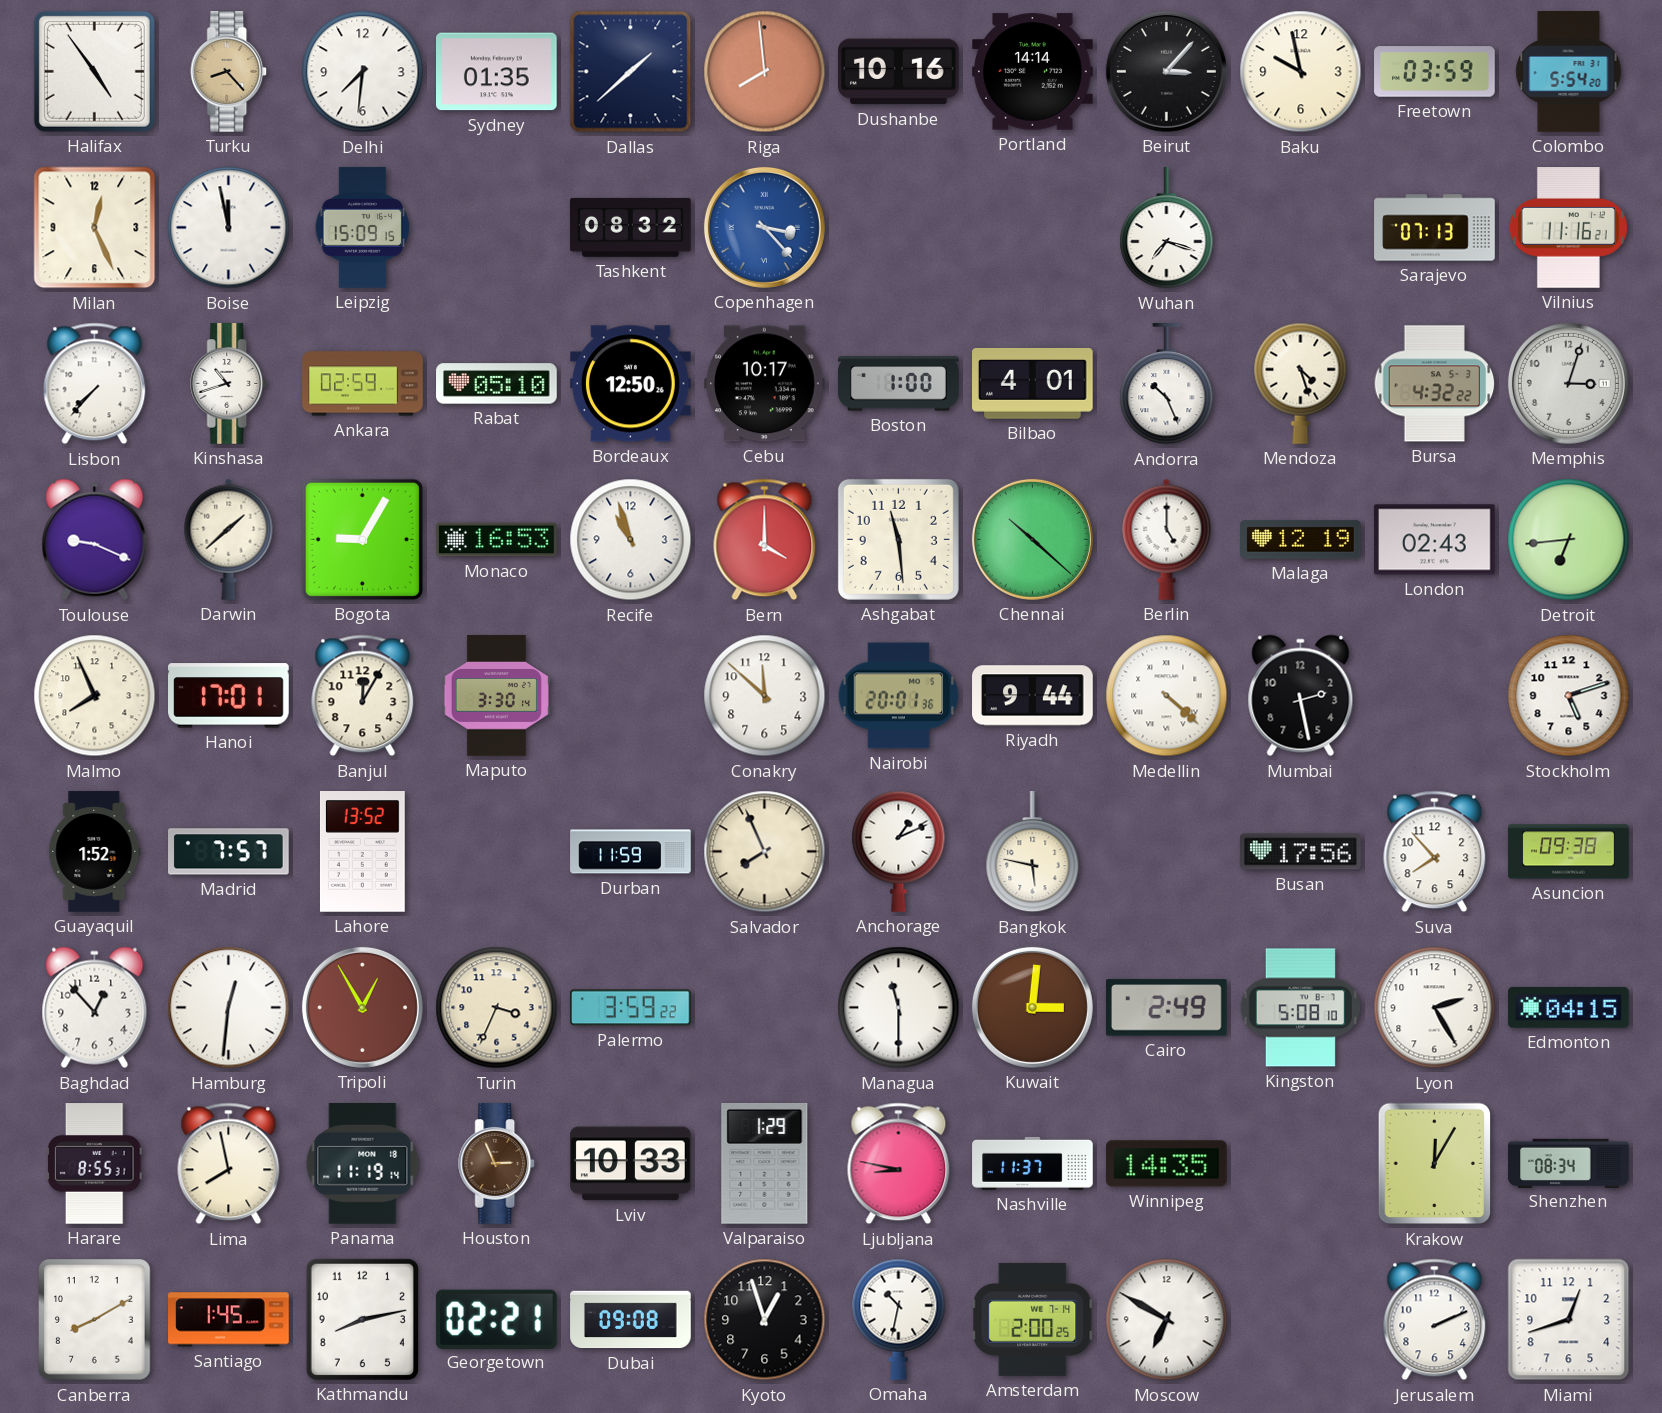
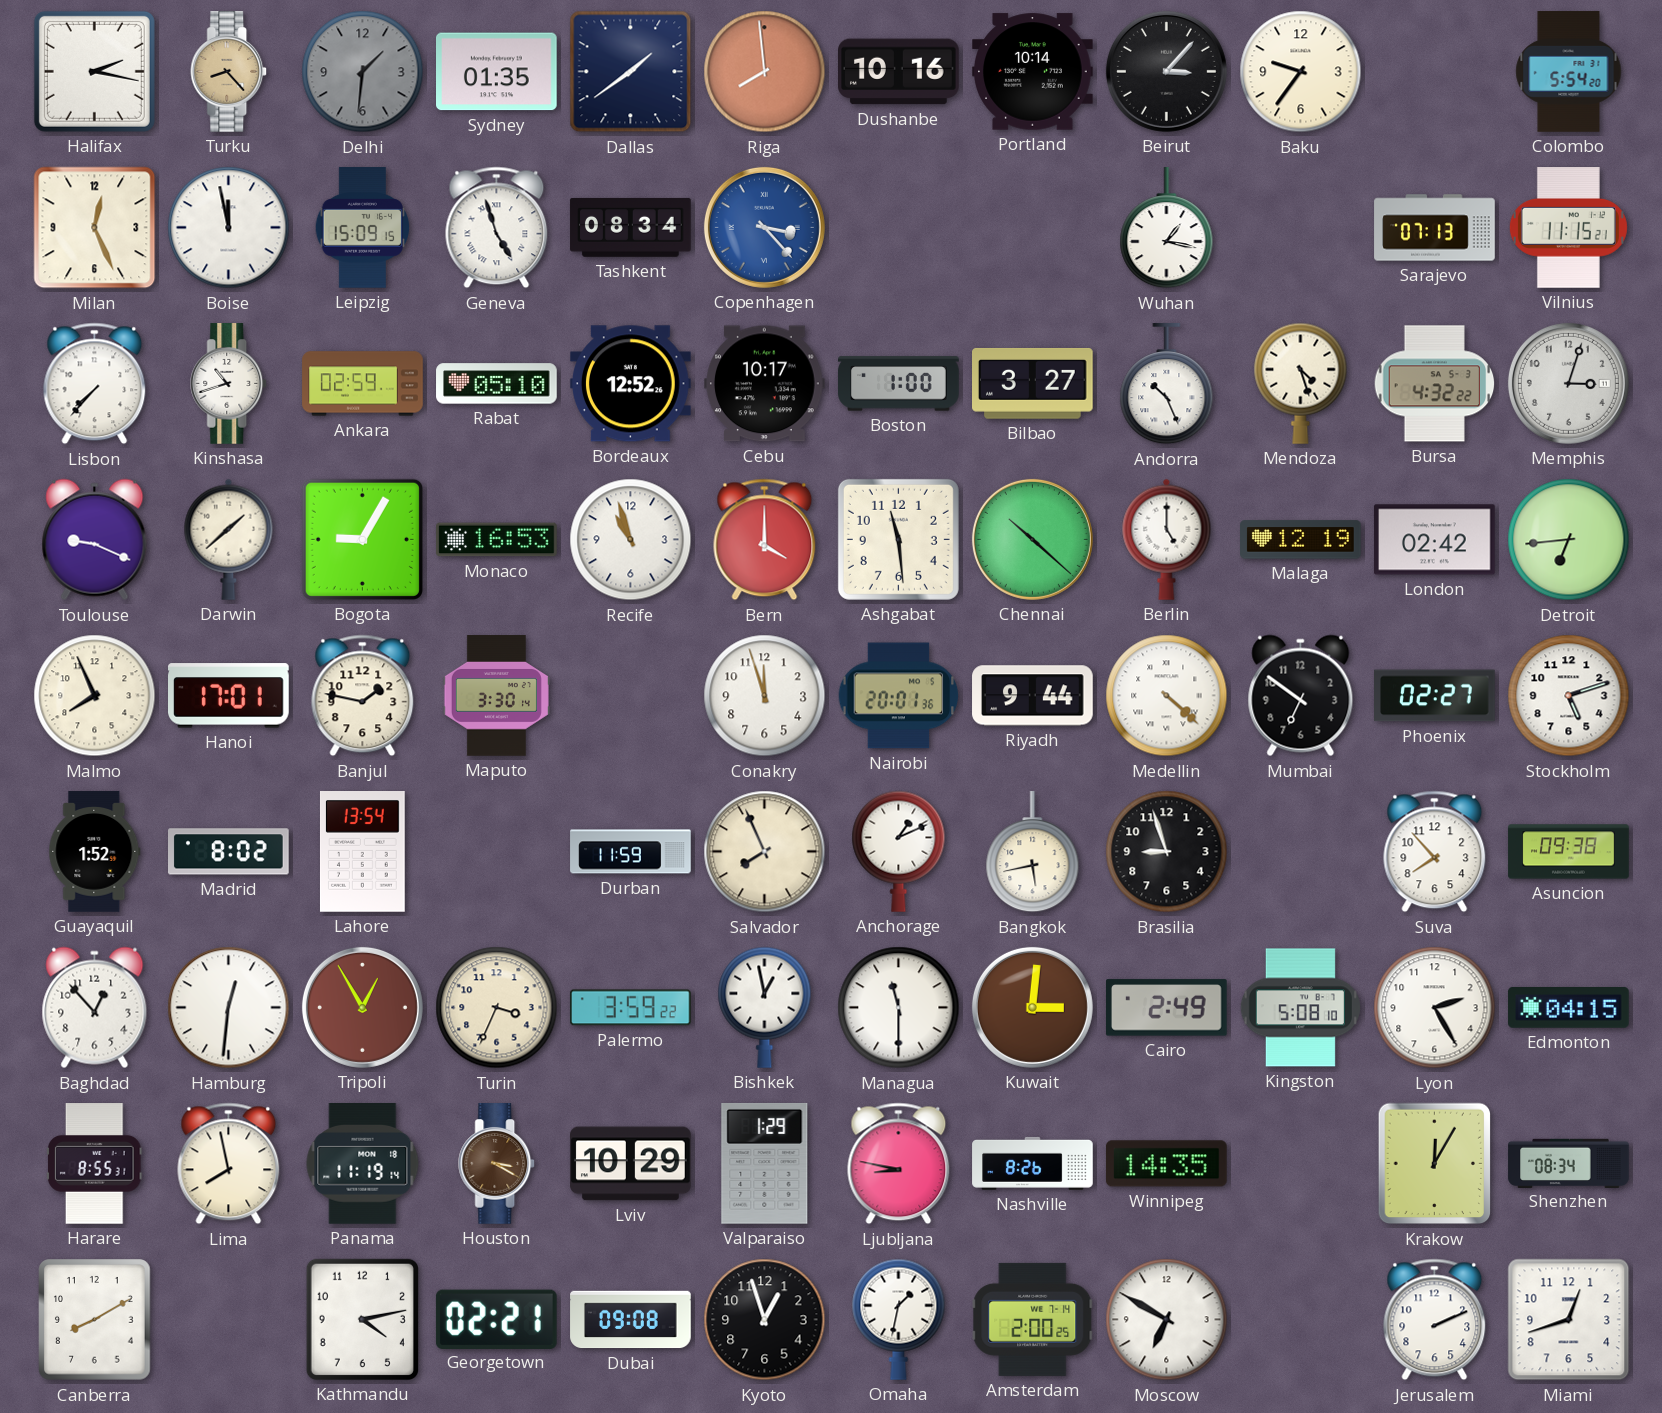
Halifax: 4:54 -> 2:17 (94, 71)
Delhi: 7:31 -> 1:31 (363, 72)
Delhi dial: white -> grey (363, 72)
Dallas: 1:38 -> 1:39 (631, 72)
Portland: 14:14 -> 10:14 (1033, 72)
Baku: 9:58 -> 9:36 (1301, 72)
Freetown: 03:59 -> none (1435, 72)
Geneva: none -> 4:57 (497, 228)
Tashkent: 08:32 -> 08:34 (631, 227)
Wuhan: 7:18 -> 1:17 (1167, 228)
Vilnius: 11:16 -> 11:15 (1568, 228)
Bordeaux: 12:50 -> 12:52 (631, 384)
Bilbao: 4:01 -> 3:27 (1033, 383)
London: 02:43 -> 02:42 (1435, 540)
Banjul: 12:05 -> 1:47 (363, 696)
Conakry: 11:52 -> 11:57 (765, 696)
Mumbai: 2:28 -> 6:51 (1301, 696)
Phoenix: none -> 02:27 (1435, 696)
Madrid: 7:57 -> 8:02 (229, 852)
Lahore: 13:52 -> 13:54 (362, 852)
Bangkok: 5:47 -> 5:43 (1033, 852)
Brasilia: none -> 8:57 (1167, 852)
Busan: 17:56 -> none (1301, 852)
Bishkek: none -> 12:58 (765, 1007)
Houston: 2:56 -> 3:20 (497, 1164)
Lviv: 10:33 -> 10:29 (631, 1164)
Nashville: 11:37 -> 8:26 (1033, 1163)
Santiago: 1:45 -> none (229, 1320)
Kathmandu: 8:13 -> 4:13 (362, 1319)
Omaha: 10:32 -> 1:32 (899, 1319)
